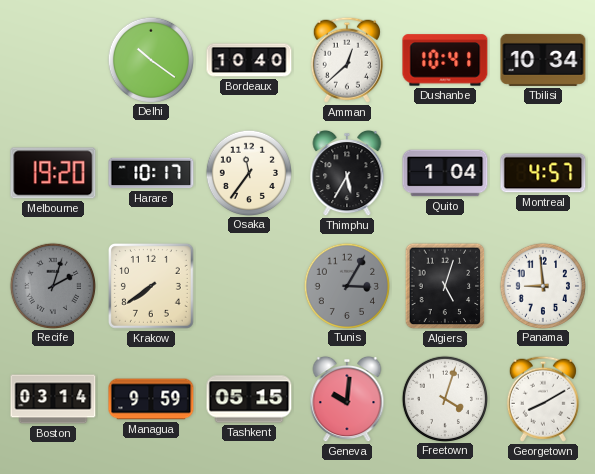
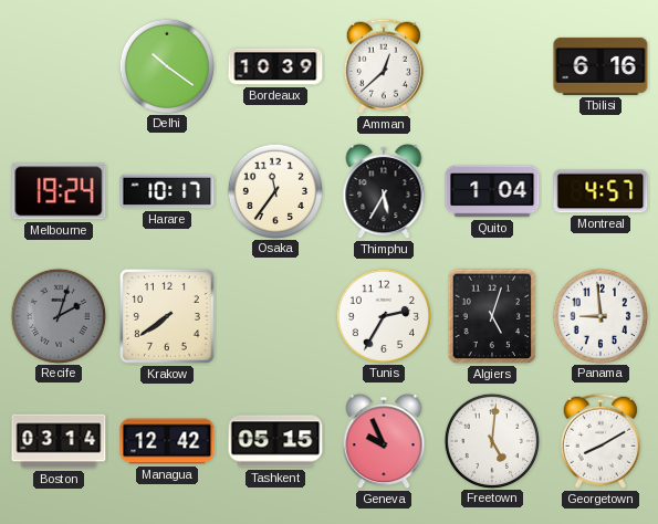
Bordeaux: 10:40 -> 10:39 (275, 66)
Dushanbe: 10:41 -> none (445, 60)
Tbilisi: 10:34 -> 6:16 (600, 66)
Melbourne: 19:20 -> 19:24 (59, 191)
Tunis: 3:05 -> 2:35 (383, 315)
Tunis dial: grey -> white (383, 315)
Managua: 9:59 -> 12:42 (167, 441)
Geneva: 10:01 -> 9:56 (384, 441)
Freetown: 4:03 -> 5:01 (491, 440)
